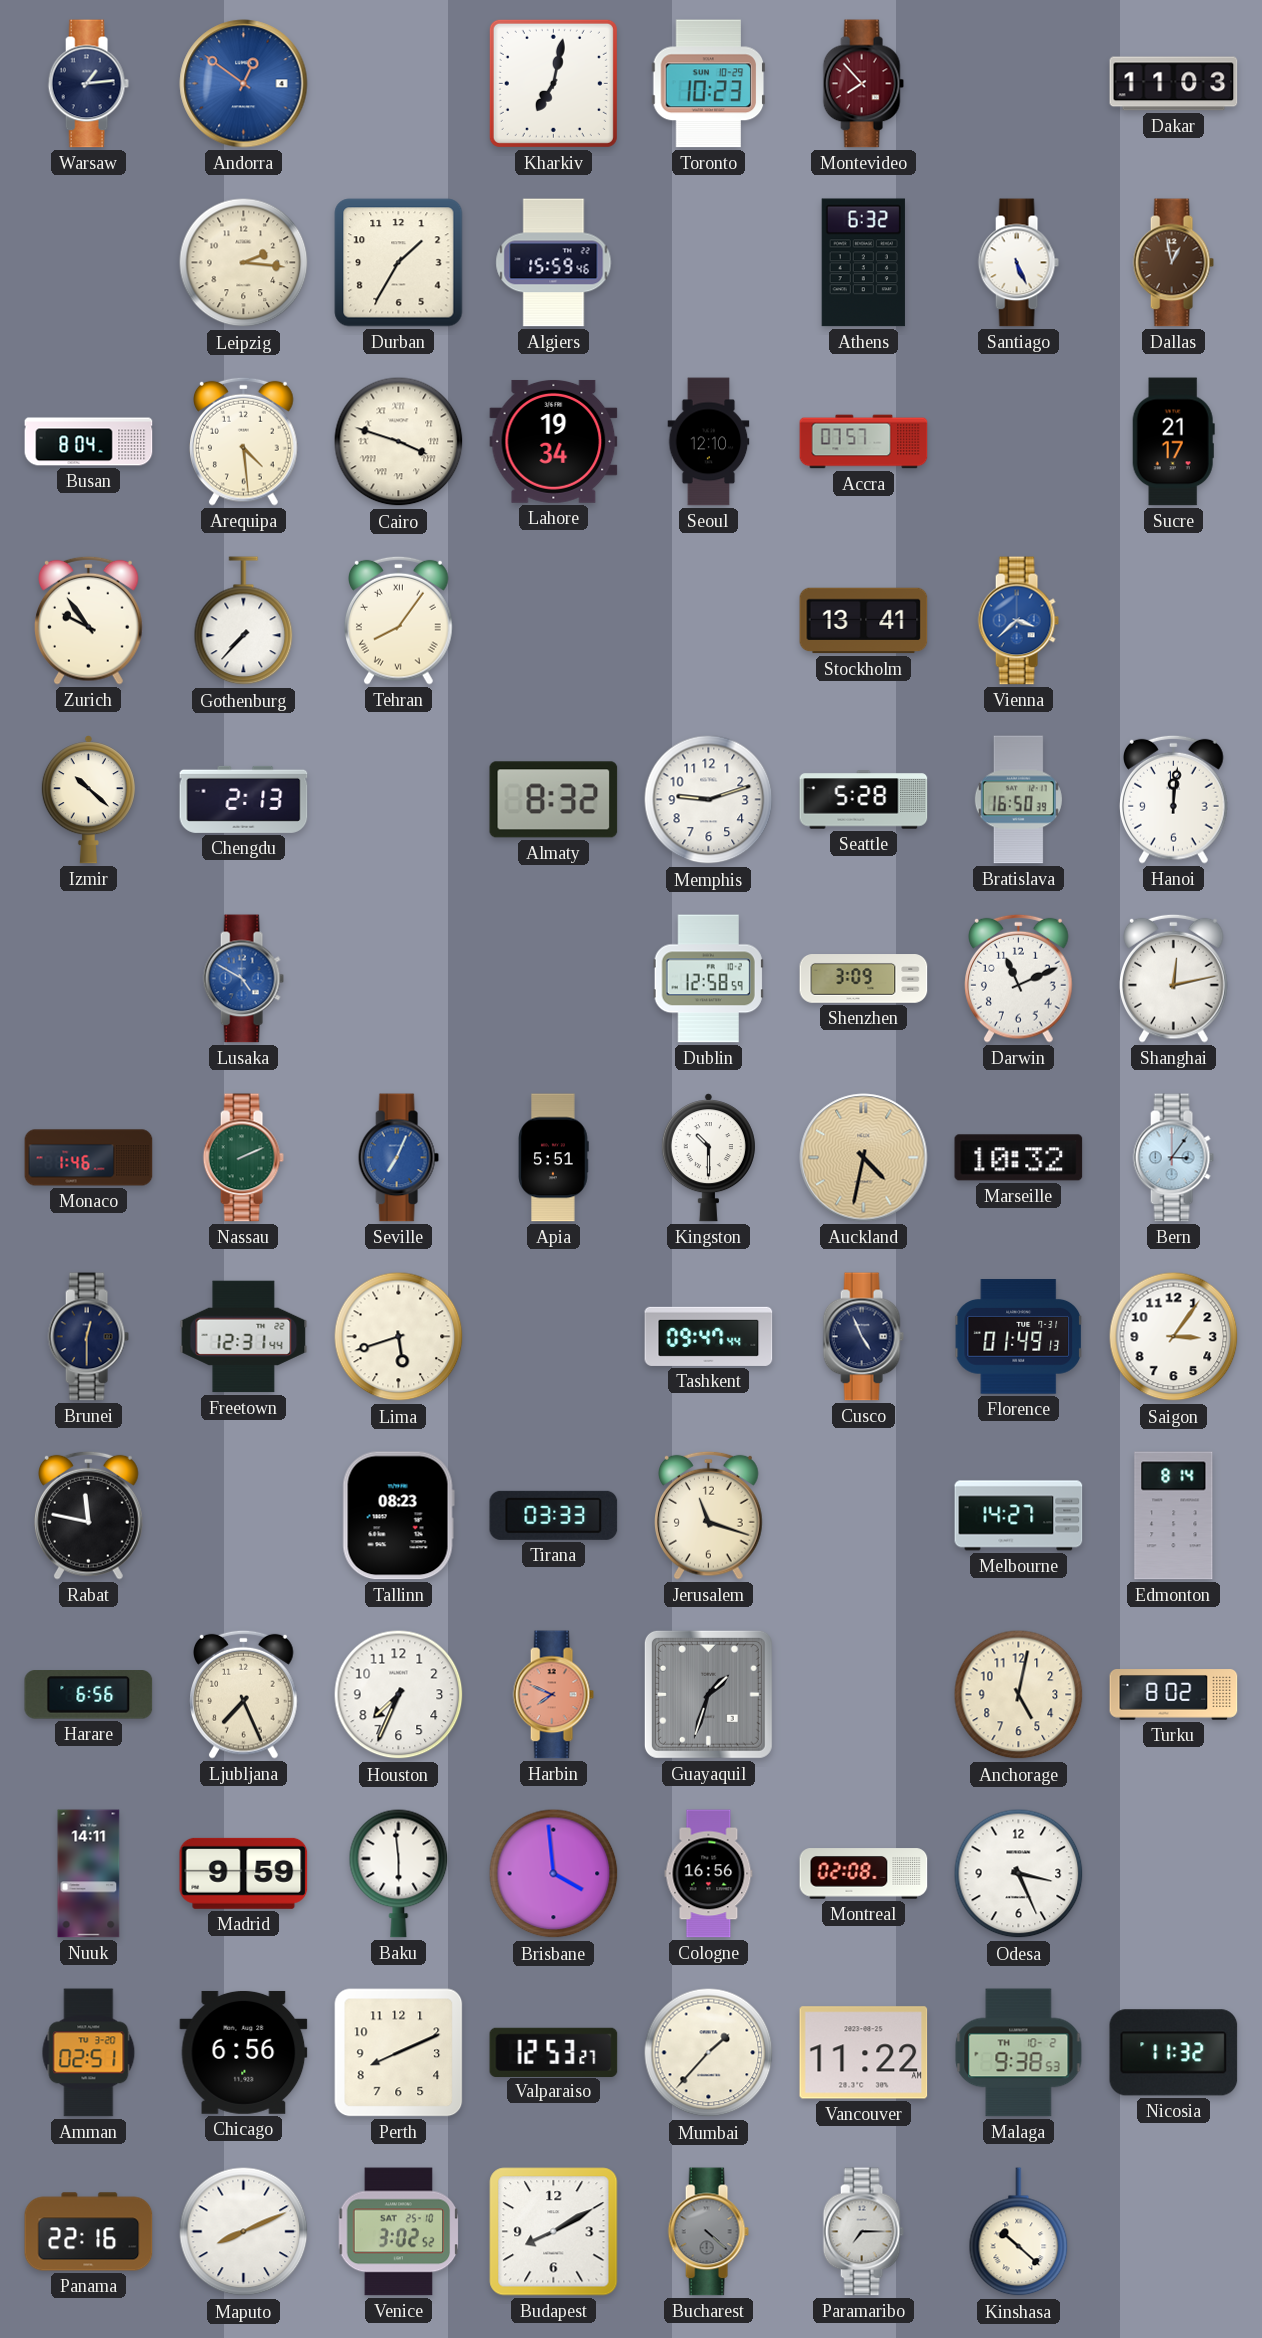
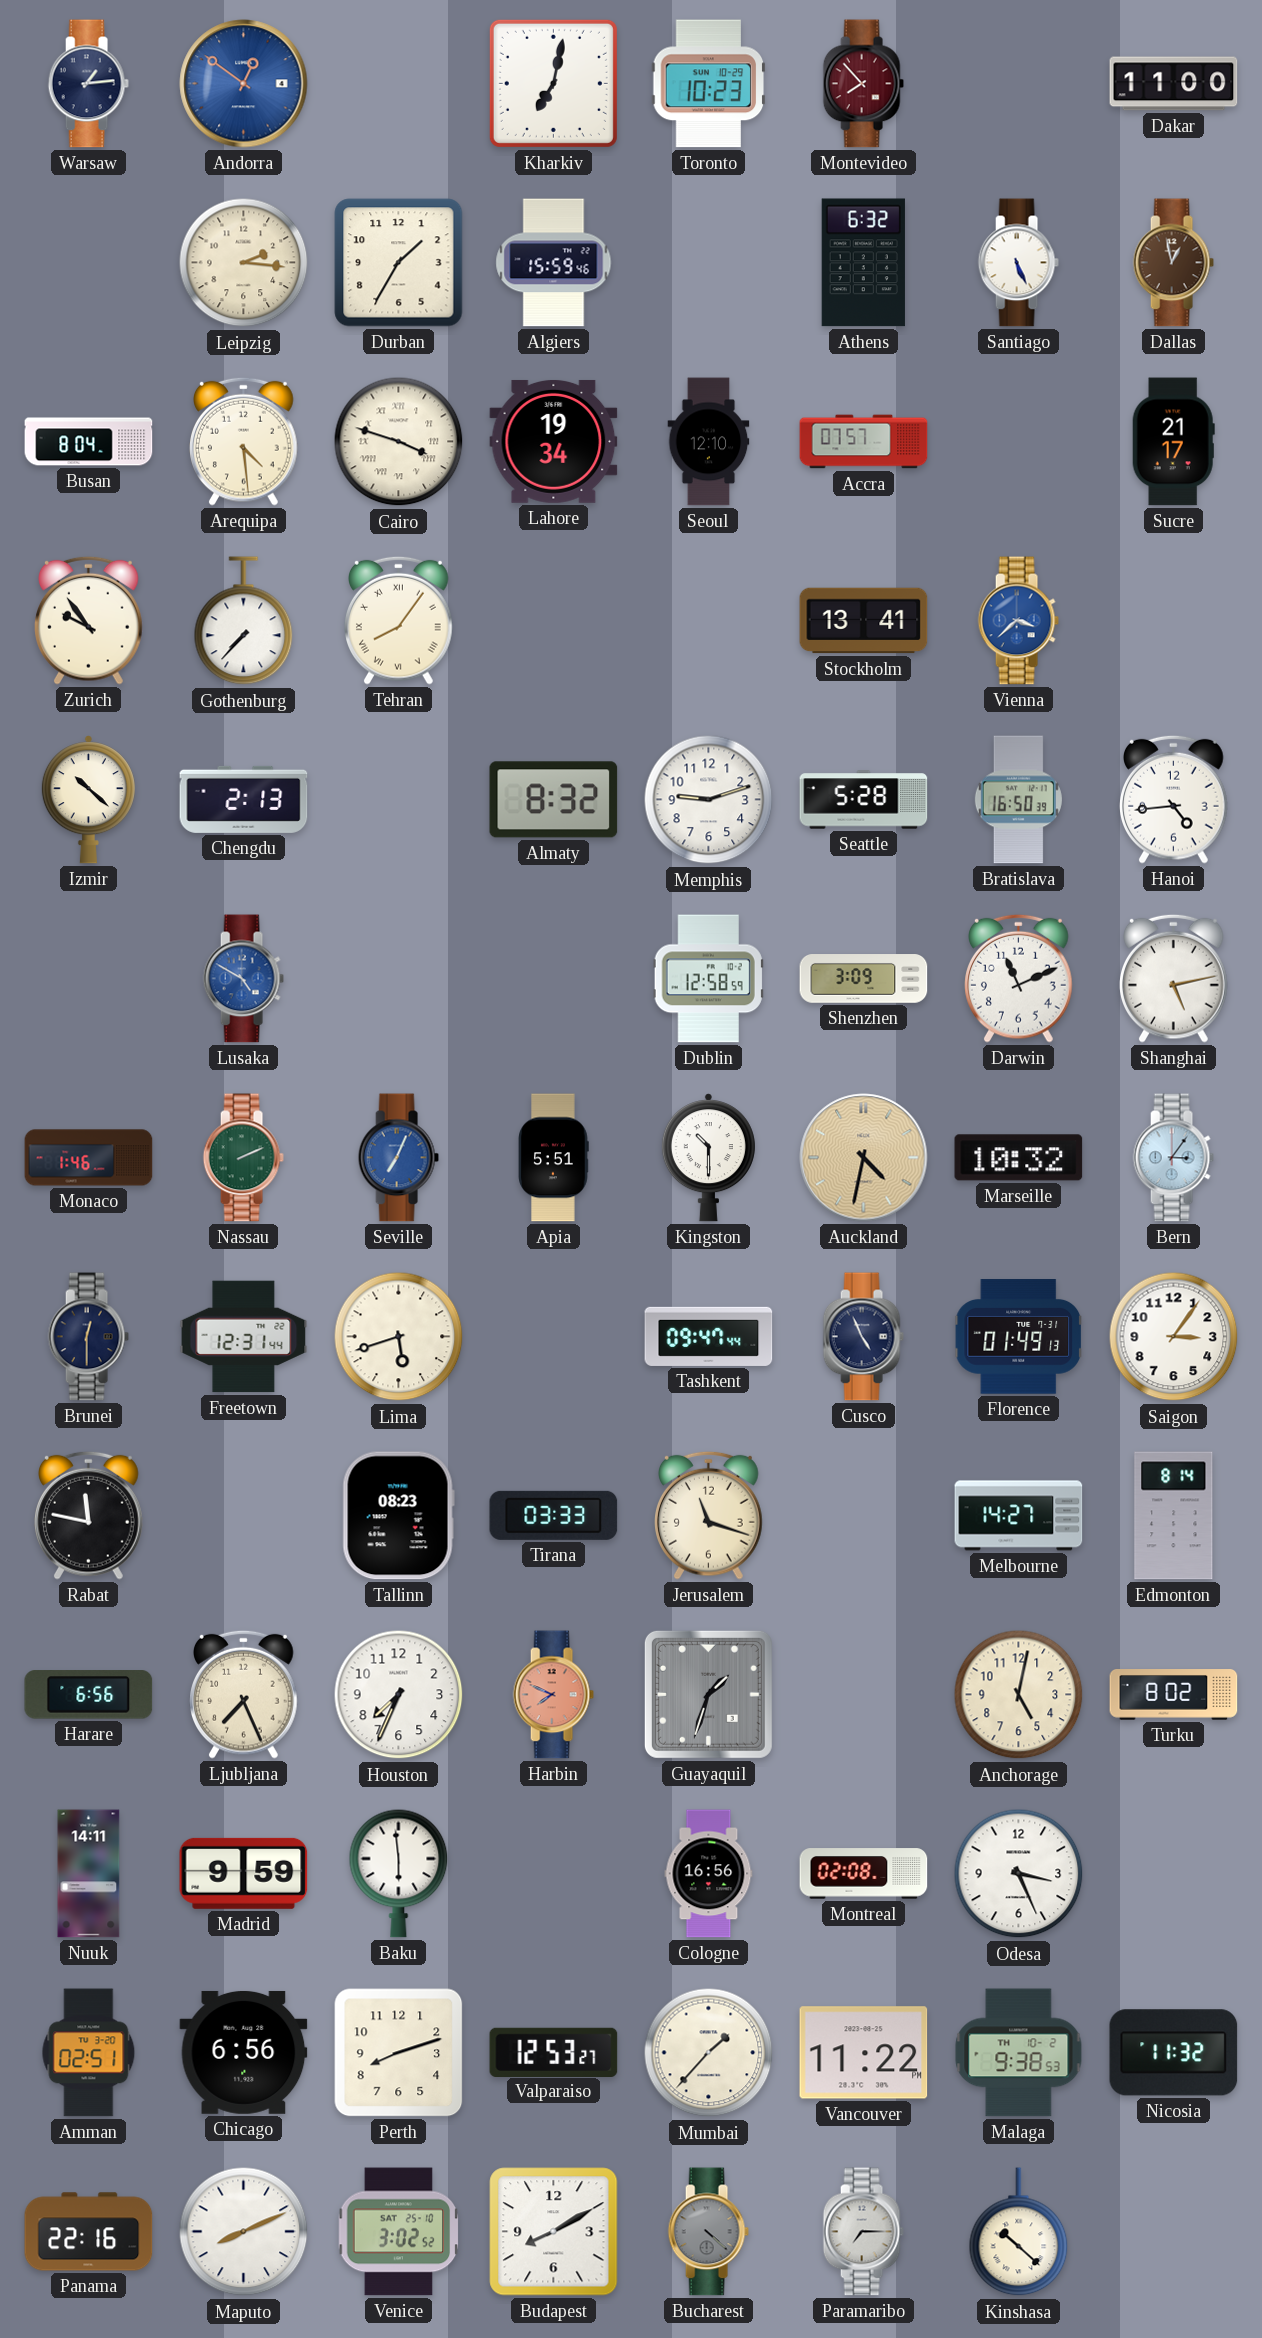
Dakar: 11:03 -> 11:00 (1174, 84)
Hanoi: 12:01 -> 4:44 (1174, 799)
Shanghai: 12:13 -> 5:13 (1174, 978)
Brisbane: 3:59 -> none (554, 1874)
Perth: 8:11 -> 8:12 (399, 2053)
Vancouver: 11:22 AM -> 11:22 PM (864, 2053)
